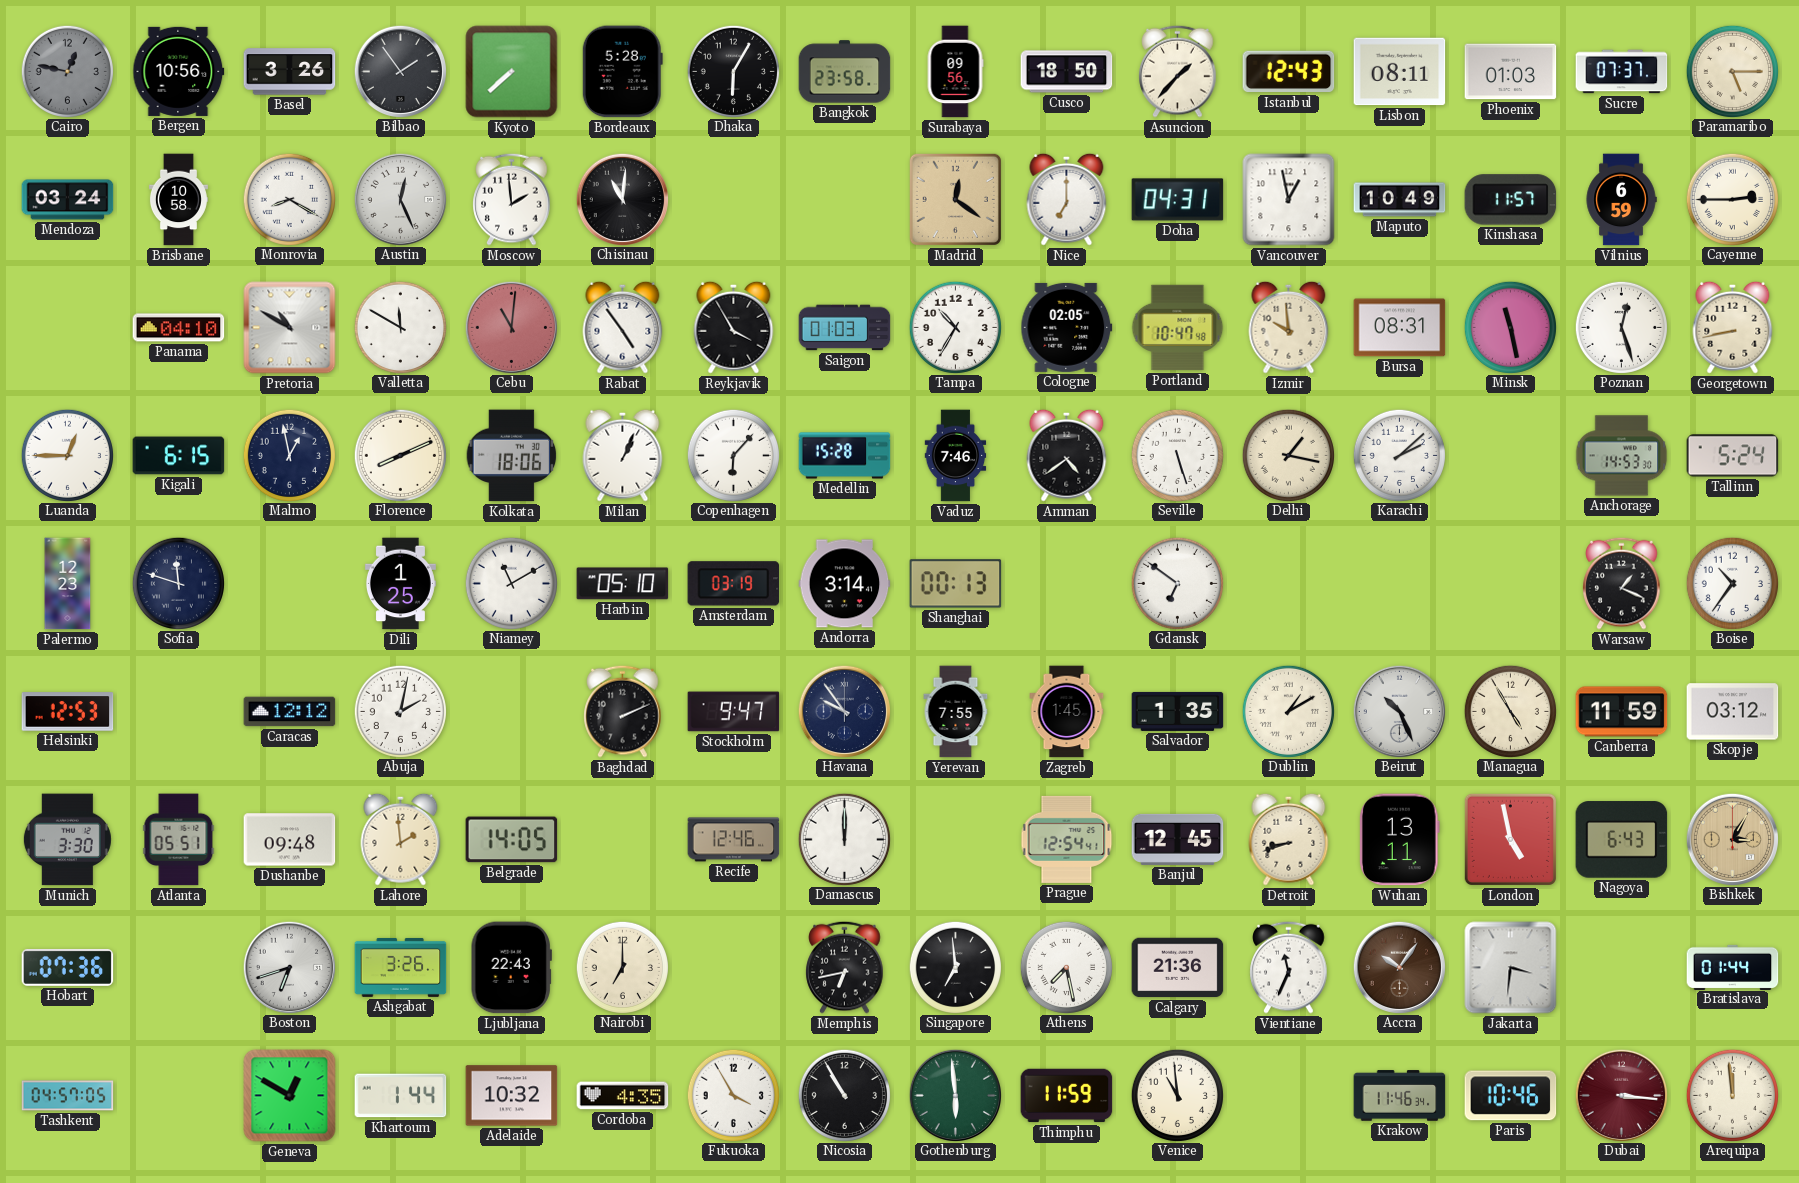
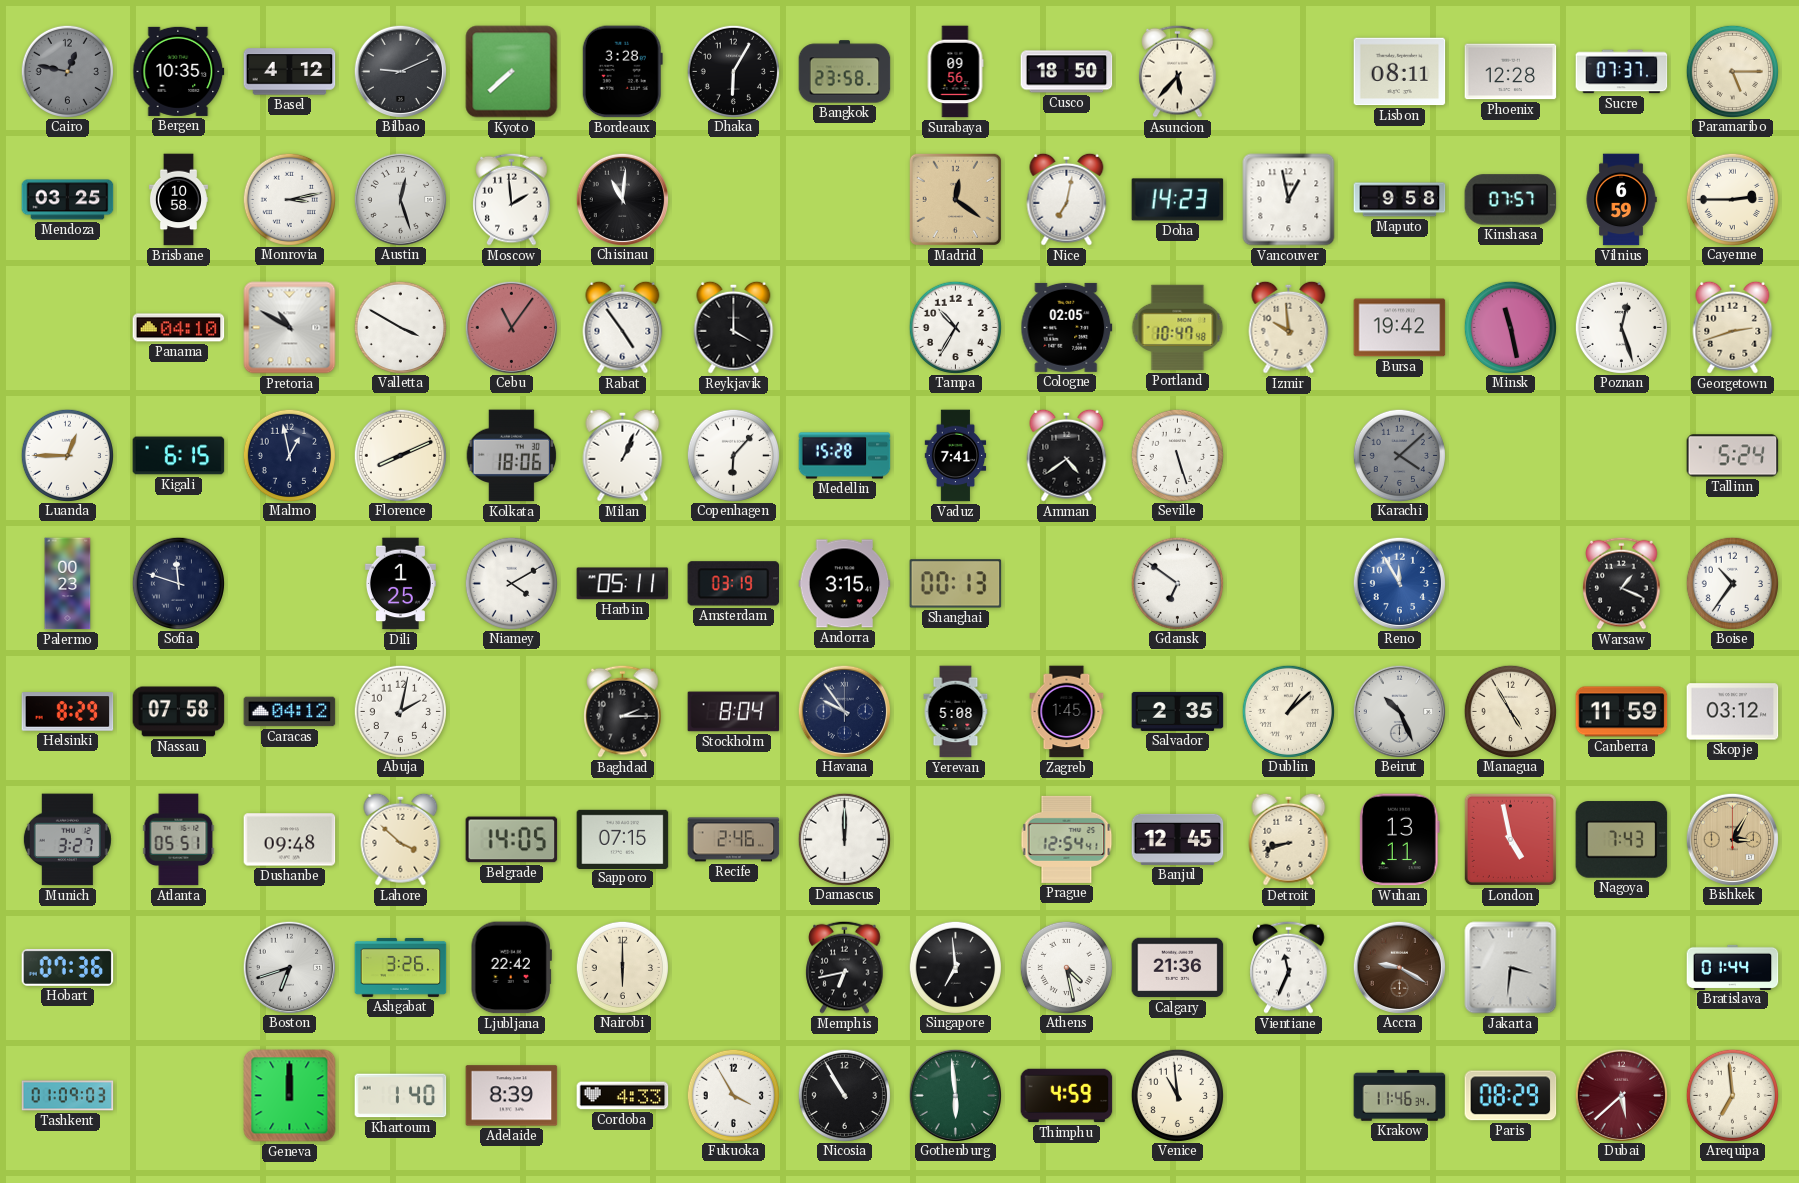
Bergen: 10:56 -> 10:35 (179, 71)
Basel: 3:26 -> 4:12 (290, 72)
Bilbao: 1:54 -> 9:11 (400, 71)
Bordeaux: 5:28 -> 3:28 (622, 72)
Asuncion: 1:37 -> 5:37 (1178, 71)
Istanbul: 12:43 -> none (1289, 72)
Phoenix: 01:03 -> 12:28 (1511, 72)
Mendoza: 03:24 -> 03:25 (68, 200)
Monrovia: 8:20 -> 3:13 (289, 199)
Austin: 12:26 -> 12:27 (400, 199)
Nice: 7:00 -> 7:02 (1067, 199)
Doha: 04:31 -> 14:23 (1178, 200)
Maputo: 10:49 -> 9:58 (1400, 200)
Kinshasa: 11:57 -> 07:57 (1511, 200)
Valletta: 11:50 -> 3:50 (400, 327)
Cebu: 11:01 -> 11:06 (511, 327)
Reykjavik: 3:55 -> 4:00 (734, 327)
Saigon: 01:03 -> none (845, 328)
Bursa: 08:31 -> 19:42 (1400, 328)
Georgetown: 8:43 -> 2:42 (1733, 327)
Vaduz: 7:46 -> 7:41 (956, 456)
Delhi: 1:17 -> none (1288, 455)
Karachi: 2:08 -> 4:08 (1399, 455)
Karachi dial: white -> grey (1399, 455)
Anchorage: 14:53 -> none (1622, 456)
Palermo: 12:23 -> 00:23 (68, 584)
Niamey: 11:10 -> 4:10 (511, 583)
Harbin: 05:10 -> 05:11 (623, 584)
Andorra: 3:14 -> 3:15 (845, 584)
Reno: none -> 11:55 (1399, 583)
Helsinki: 12:53 -> 8:29 (68, 712)
Nassau: none -> 07:58 (179, 712)
Caracas: 12:12 -> 04:12 (290, 712)
Baghdad: 2:11 -> 2:15 (623, 711)
Stockholm: 9:47 -> 8:04 (734, 712)
Yerevan: 7:55 -> 5:08 (956, 712)
Salvador: 1:35 -> 2:35 (1178, 711)
Dublin: 1:10 -> 1:08 (1288, 711)
Munich: 3:30 -> 3:27 (67, 840)
Lahore: 1:59 -> 3:52 (401, 839)
Sapporo: none -> 07:15 (623, 839)
Recife: 12:46 -> 2:46 (734, 840)
Nagoya: 6:43 -> 7:43 (1622, 840)
Ljubljana: 22:43 -> 22:42 (511, 968)
Nairobi: 7:00 -> 6:00 (622, 967)
Athens: 7:28 -> 4:28 (1066, 967)
Accra: 10:06 -> 9:20 (1399, 967)
Tashkent: 04:57 -> 01:09 (68, 1096)
Geneva: 12:50 -> 12:00 (290, 1096)
Khartoum: 1:44 -> 1:40 (401, 1096)
Adelaide: 10:32 -> 8:39 (512, 1096)
Cordoba: 4:35 -> 4:33 (623, 1096)
Thimphu: 11:59 -> 4:59 (1067, 1096)
Paris: 10:46 -> 08:29 (1511, 1096)
Dubai: 3:16 -> 5:38 (1621, 1095)
Arequipa: 11:59 -> 6:59 (1732, 1095)
